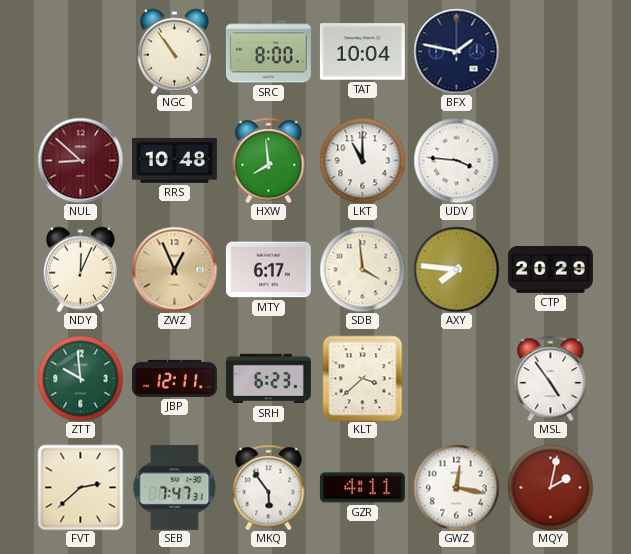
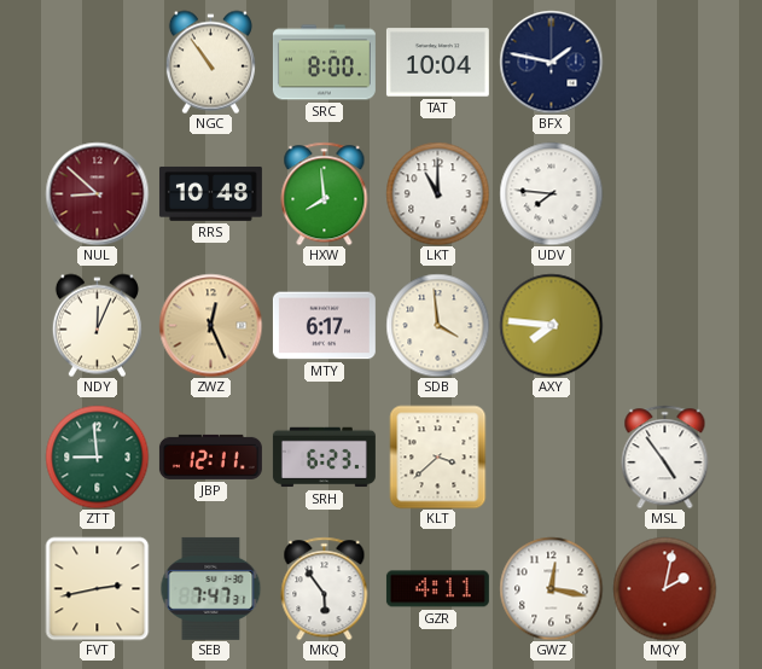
UDV: 3:46 -> 7:46 (551, 193)
ZWZ: 12:56 -> 12:26 (210, 325)
CTP: 20:29 -> none (550, 270)
ZTT: 9:59 -> 8:59 (97, 456)
FVT: 2:38 -> 2:43 (97, 588)
